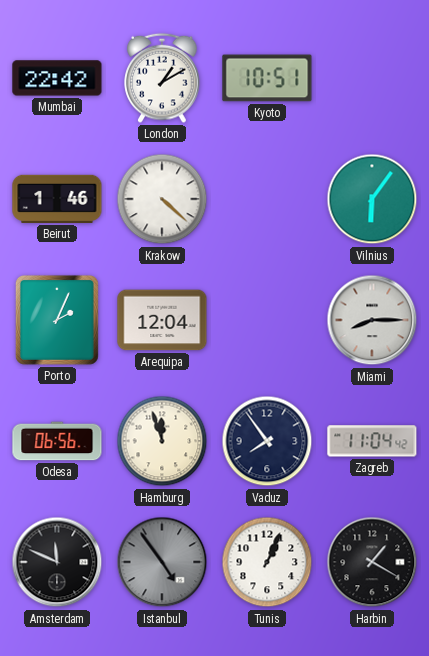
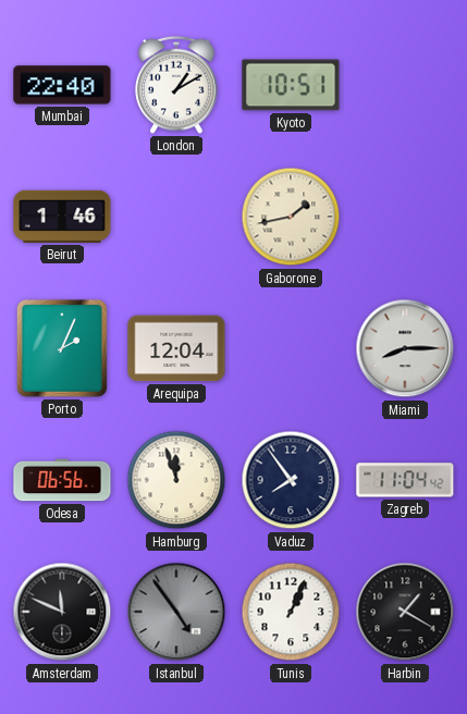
Mumbai: 22:42 -> 22:40 (62, 85)
Krakow: 4:22 -> none (162, 199)
Gaborone: none -> 1:43 (291, 217)
Vilnius: 6:06 -> none (372, 199)
